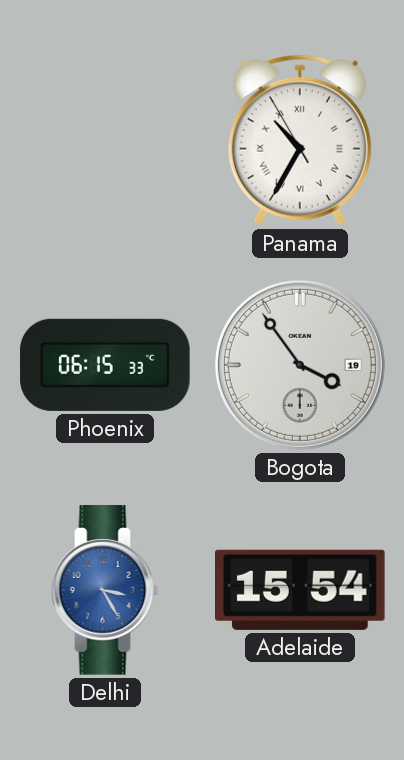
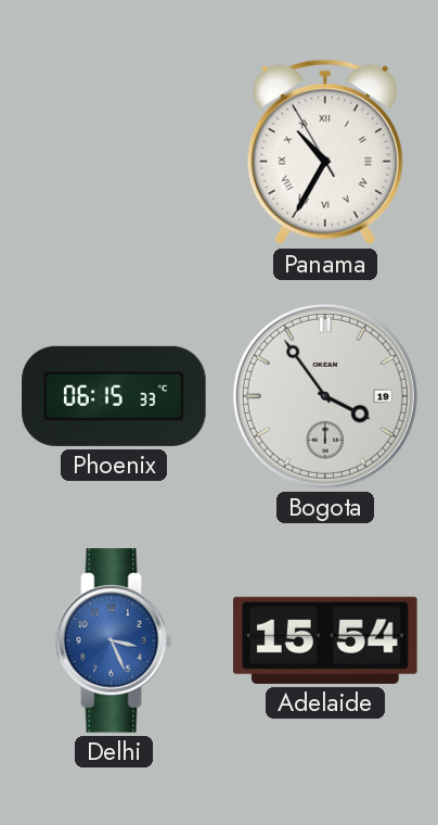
Delhi: 3:25 -> 3:26 (114, 640)
